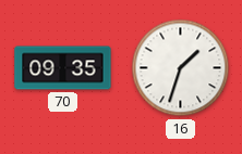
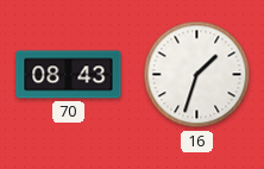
70: 09:35 -> 08:43 (69, 75)
